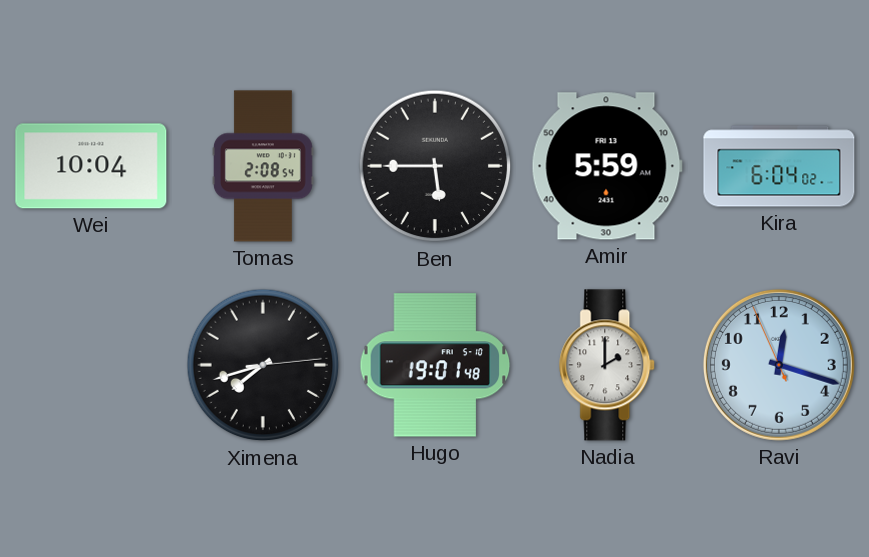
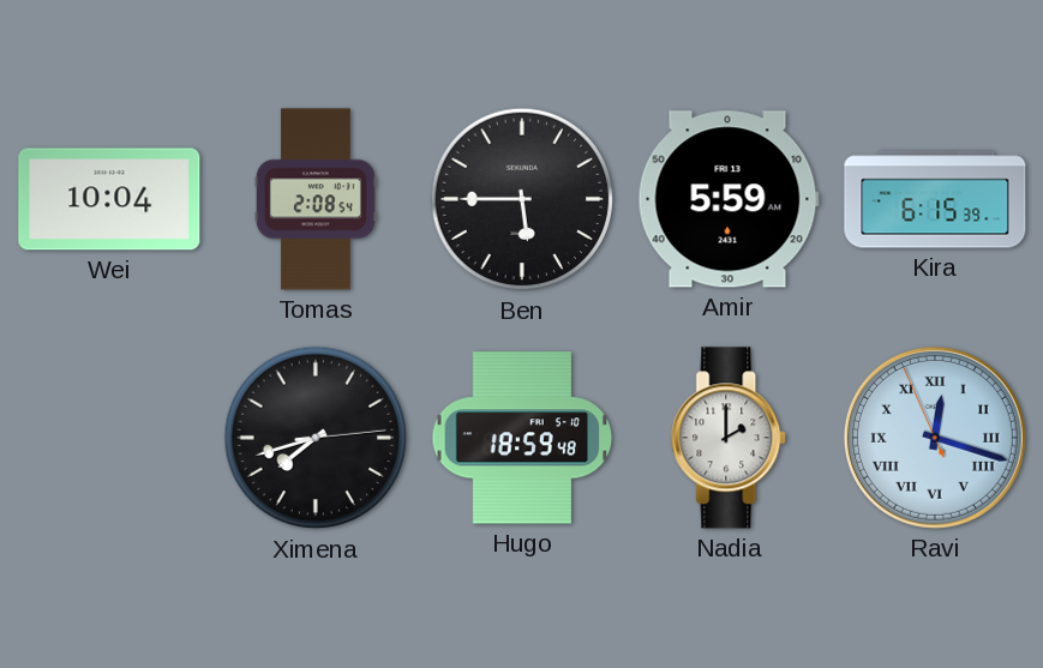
Kira: 6:04 -> 6:15 (935, 199)
Hugo: 19:01 -> 18:59 (522, 438)
Ravi numerals: Arabic -> Roman (935, 438)
